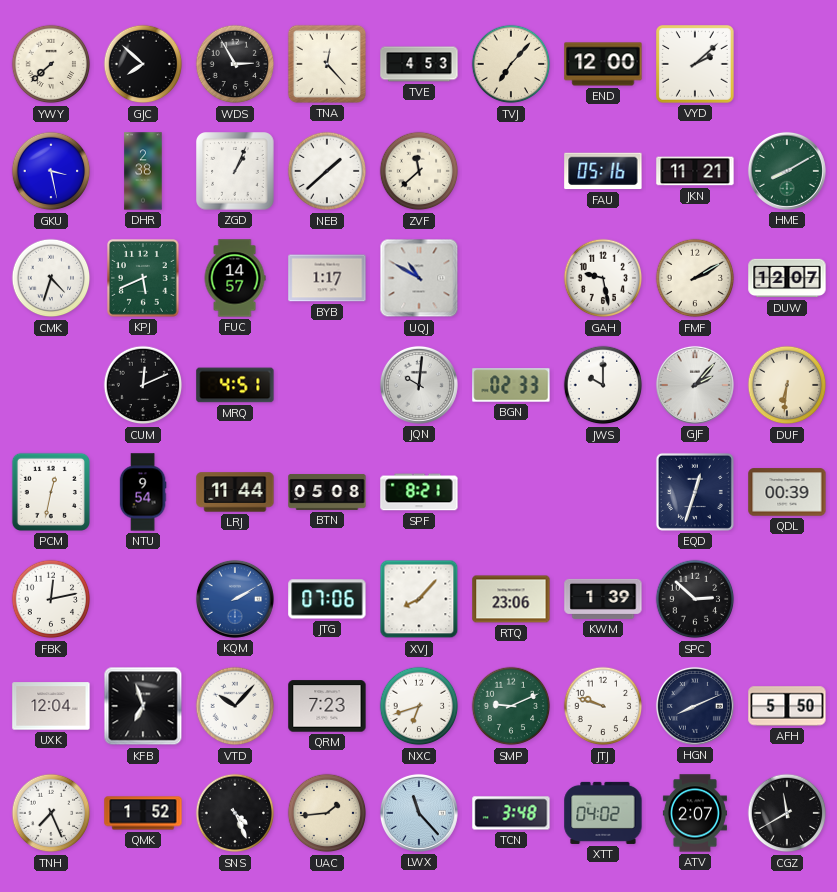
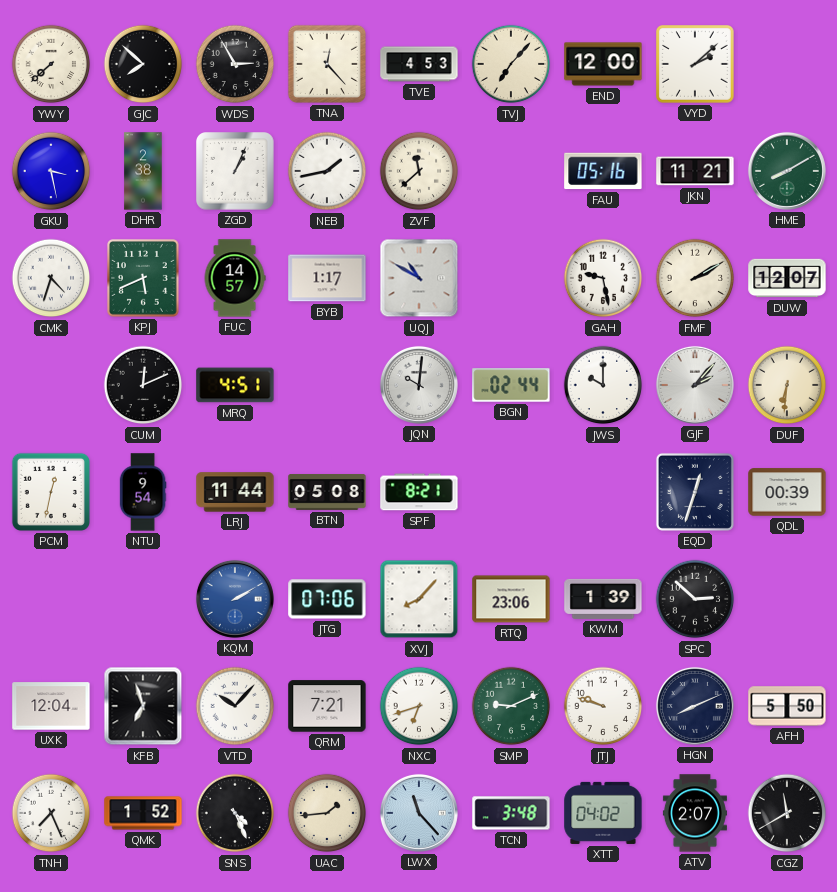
NEB: 1:38 -> 1:43 (327, 171)
BGN: 02:33 -> 02:44 (511, 385)
FBK: 12:13 -> none (51, 599)
QRM: 7:23 -> 7:21 (327, 706)
